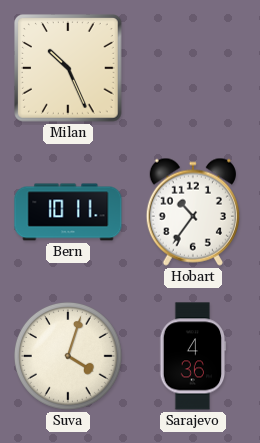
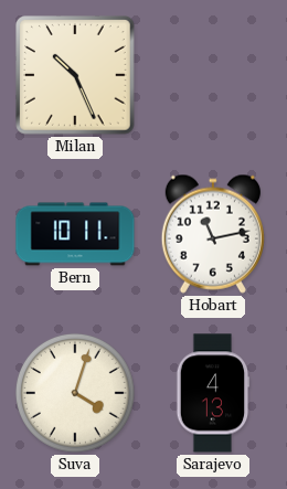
Hobart: 10:36 -> 11:13 (213, 234)
Sarajevo: 4:36 -> 4:13 (213, 393)
